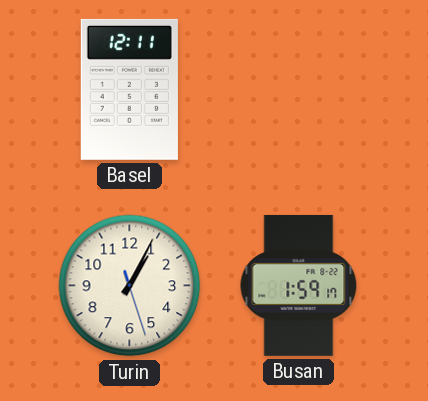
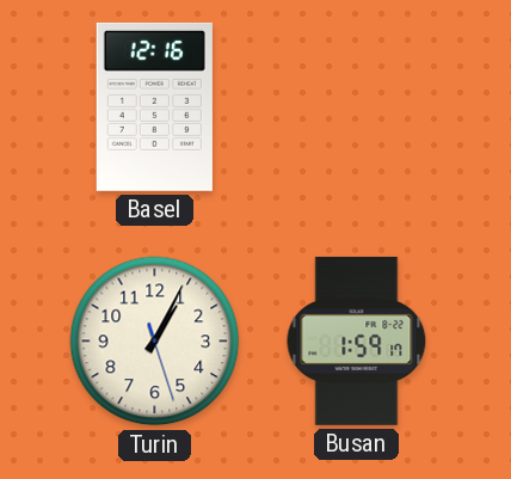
Basel: 12:11 -> 12:16 (154, 106)
